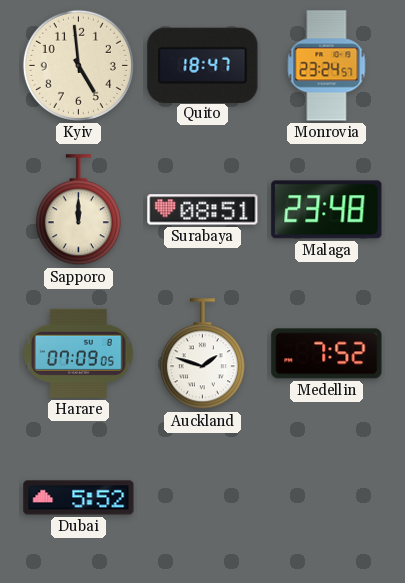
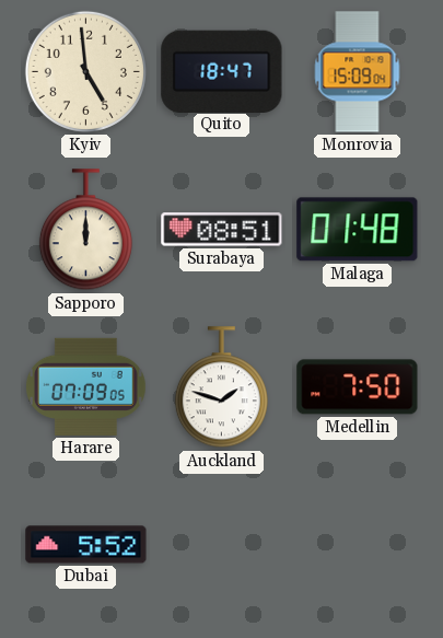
Monrovia: 23:24 -> 15:09 (358, 72)
Malaga: 23:48 -> 01:48 (358, 230)
Medellin: 7:52 -> 7:50 (358, 387)
